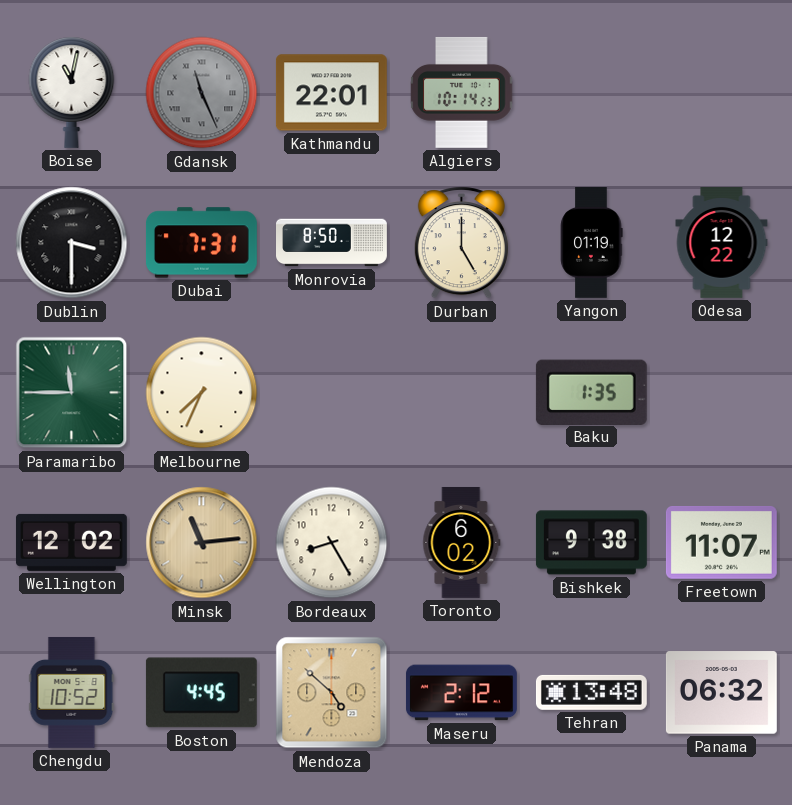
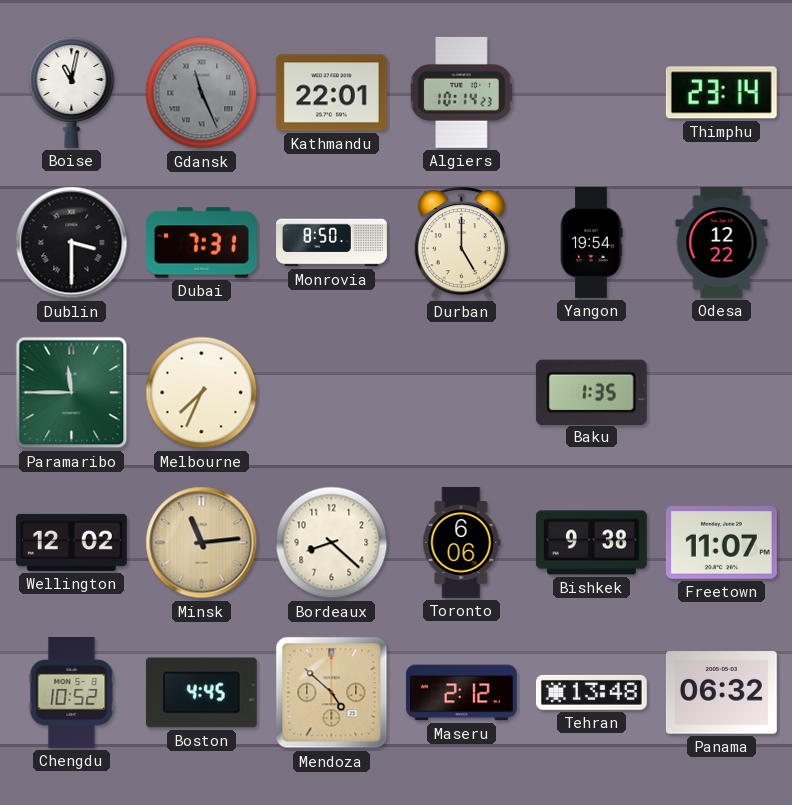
Thimphu: none -> 23:14 (721, 93)
Yangon: 01:19 -> 19:54 (591, 243)
Bordeaux: 8:25 -> 8:22 (332, 543)
Toronto: 6:02 -> 6:06 (462, 542)
